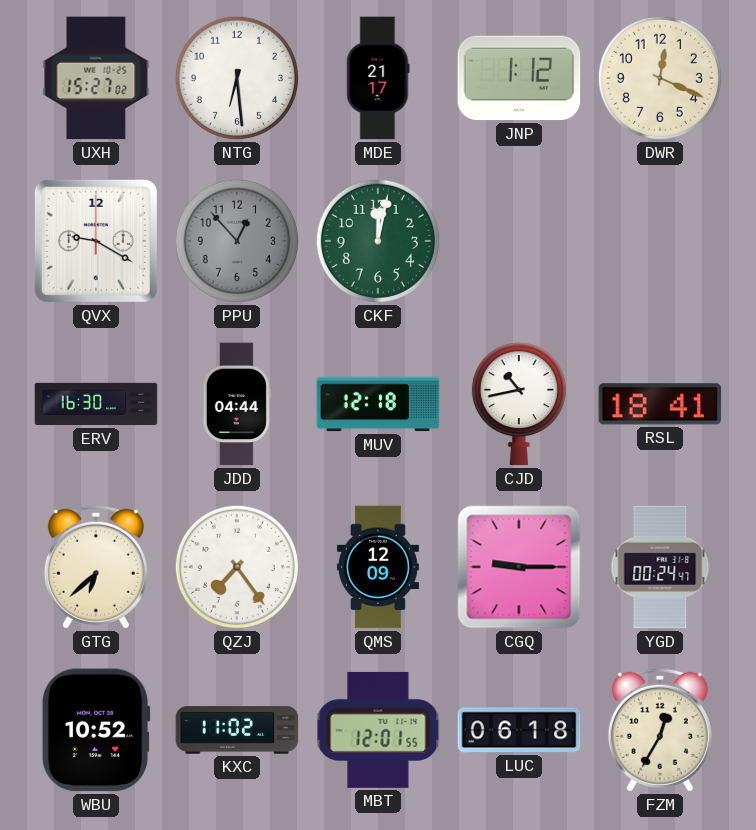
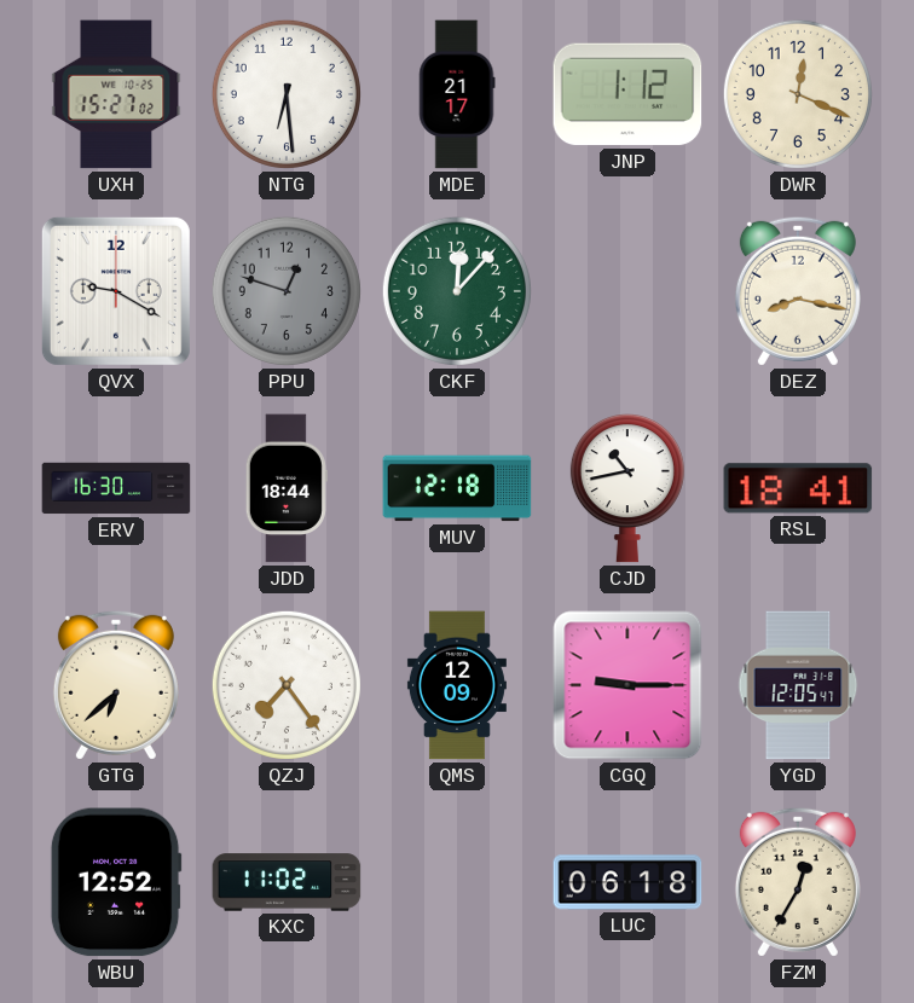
PPU: 12:53 -> 12:48 (287, 291)
CKF: 12:02 -> 12:07 (457, 291)
DEZ: none -> 8:17 (798, 291)
JDD: 04:44 -> 18:44 (287, 488)
YGD: 00:24 -> 12:05 (798, 685)
WBU: 10:52 -> 12:52 (116, 882)
MBT: 12:01 -> none (378, 730)
